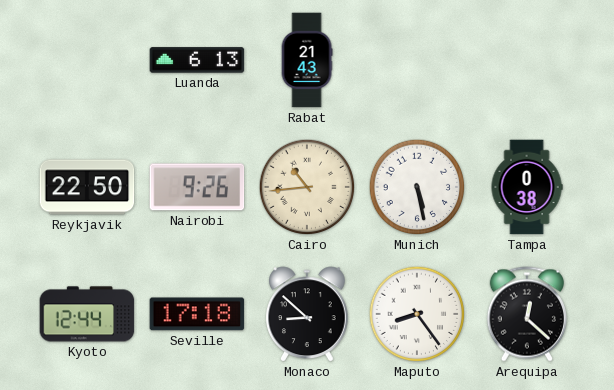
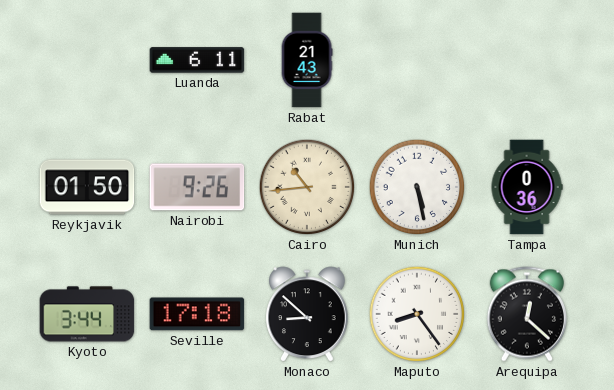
Luanda: 6:13 -> 6:11 (197, 60)
Reykjavik: 22:50 -> 01:50 (87, 187)
Tampa: 0:38 -> 0:36 (527, 187)
Kyoto: 12:44 -> 3:44 (87, 314)
